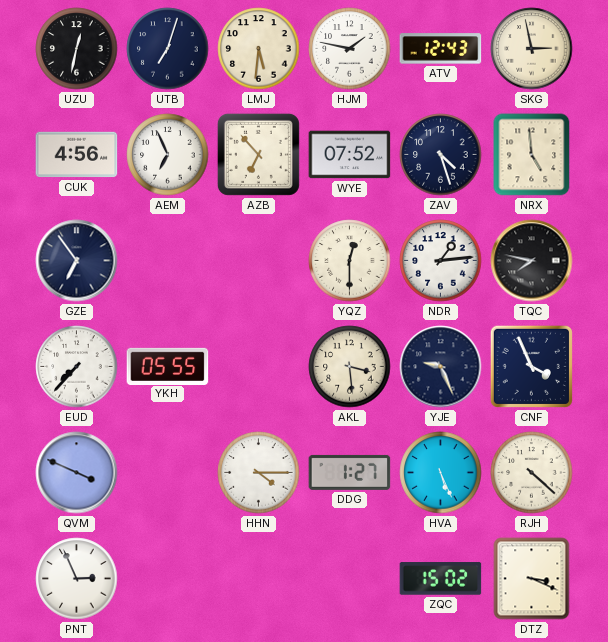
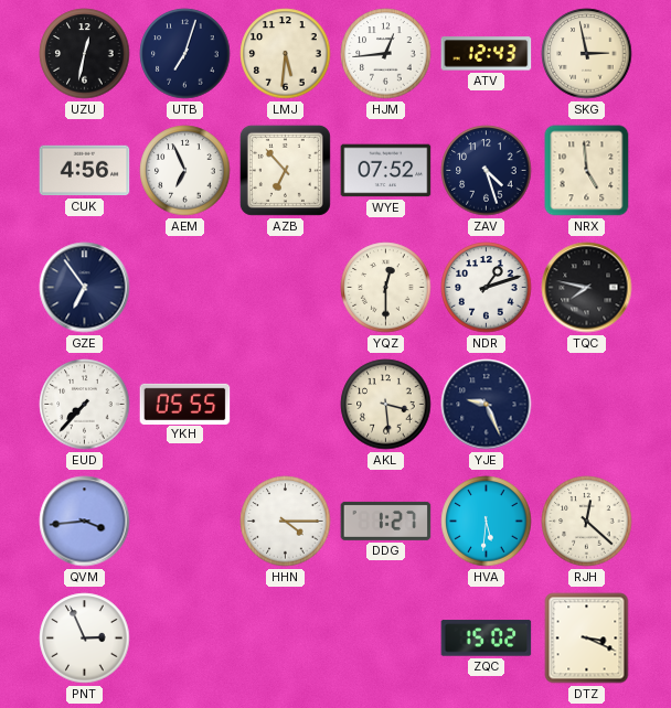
HJM: 1:47 -> 12:44 (386, 54)
NDR: 1:14 -> 1:12 (487, 288)
CNF: 3:56 -> none (531, 366)
QVM: 3:49 -> 3:44 (85, 522)
HVA: 5:26 -> 5:31 (487, 522)
RJH: 4:22 -> 12:22 (587, 522)
